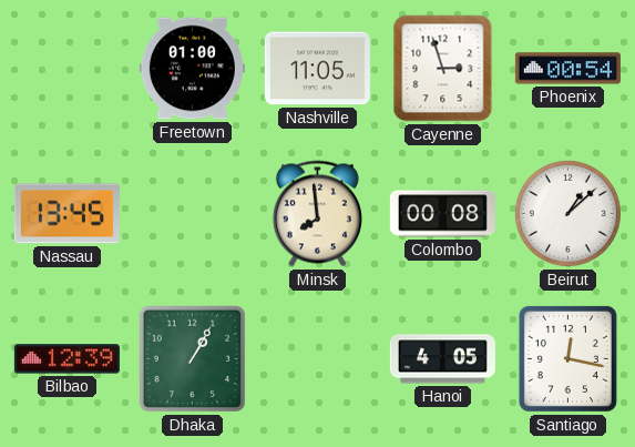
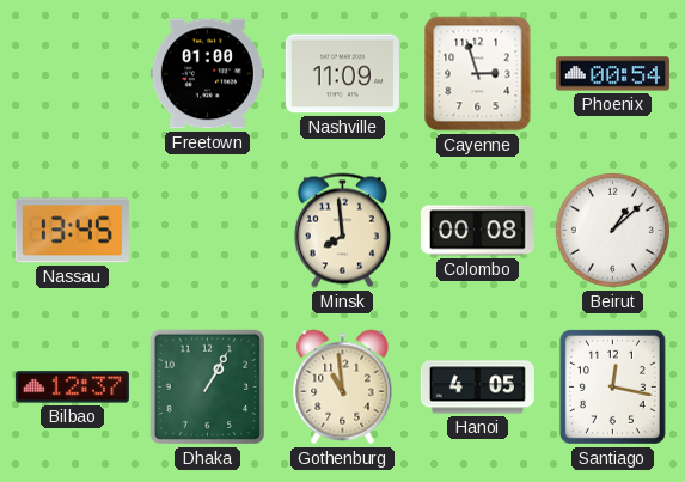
Nashville: 11:05 -> 11:09 (342, 74)
Bilbao: 12:39 -> 12:37 (72, 388)
Gothenburg: none -> 10:59 (343, 388)
